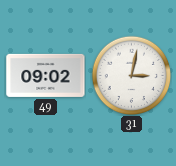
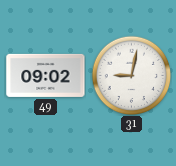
31: 3:02 -> 9:02 (131, 75)
